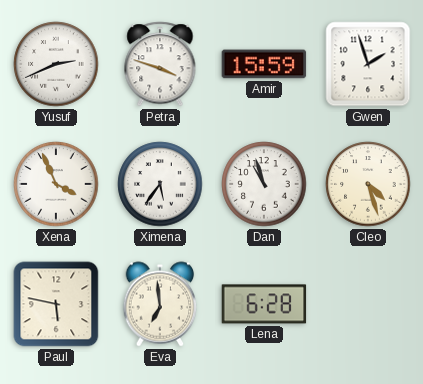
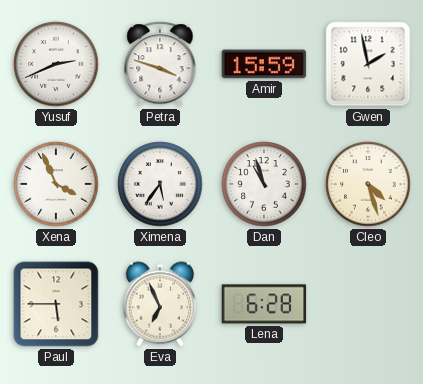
Gwen: 1:57 -> 1:58 (368, 64)
Paul: 5:47 -> 5:45 (56, 304)
Eva: 6:59 -> 6:56 (160, 304)
